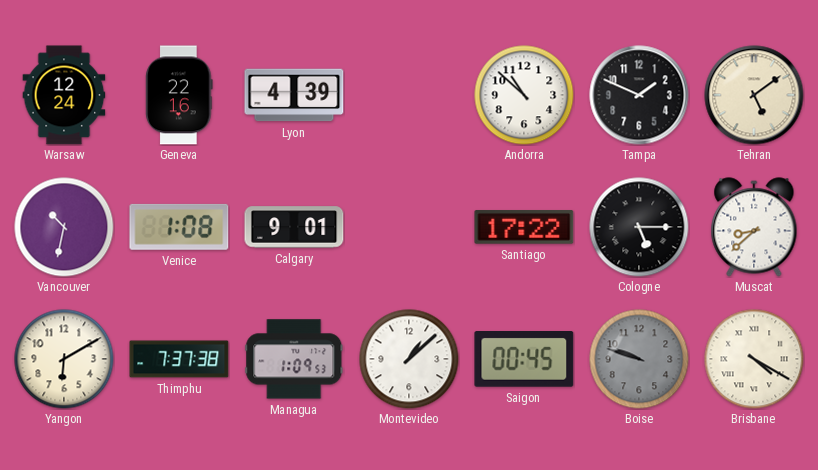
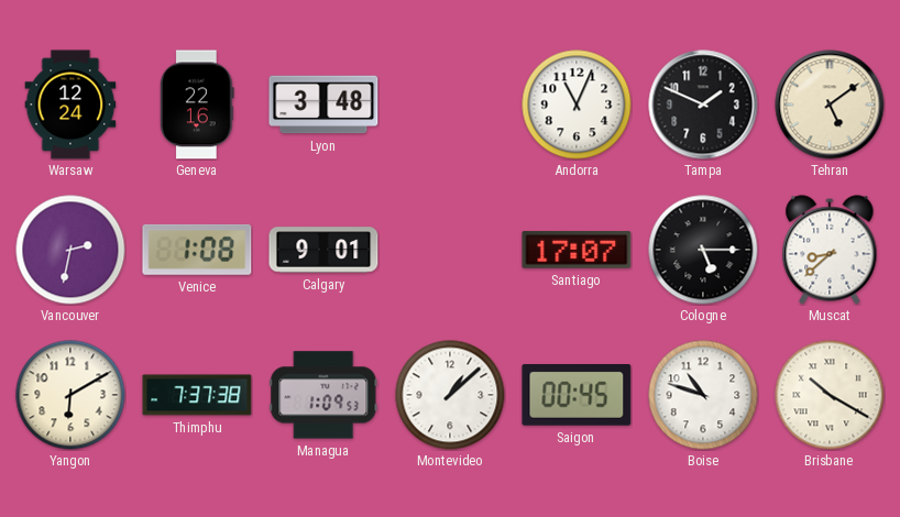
Lyon: 4:39 -> 3:48 (323, 105)
Andorra: 10:52 -> 11:04 (577, 105)
Vancouver: 10:32 -> 2:32 (70, 250)
Santiago: 17:22 -> 17:07 (577, 250)
Boise: 9:48 -> 10:48 (703, 395)
Boise dial: grey -> white (703, 395)
Brisbane: 4:20 -> 10:20 (830, 395)
